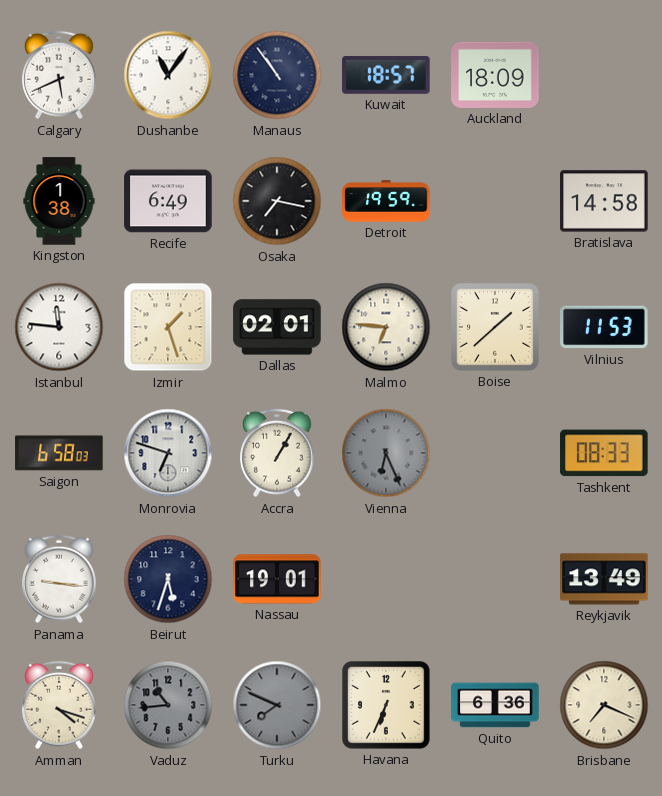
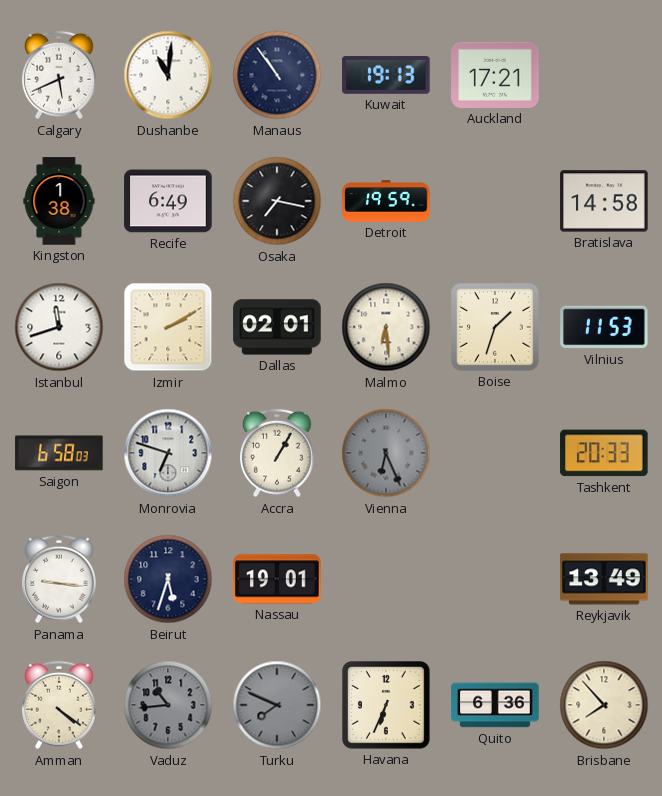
Dushanbe: 11:06 -> 11:01 (168, 75)
Kuwait: 18:57 -> 19:13 (386, 75)
Auckland: 18:09 -> 17:21 (495, 75)
Istanbul: 11:46 -> 11:42 (59, 327)
Izmir: 1:27 -> 2:10 (168, 327)
Malmo: 6:46 -> 6:29 (386, 327)
Boise: 1:38 -> 1:33 (495, 327)
Tashkent: 08:33 -> 20:33 (604, 453)
Amman: 4:18 -> 4:21 (59, 705)
Brisbane: 7:19 -> 7:53 (604, 705)
